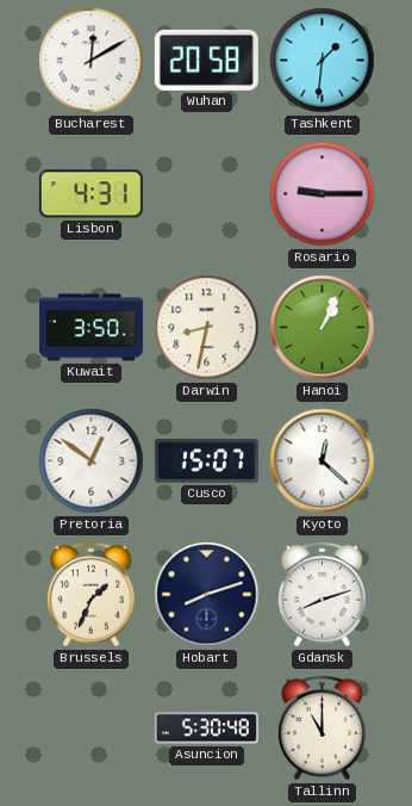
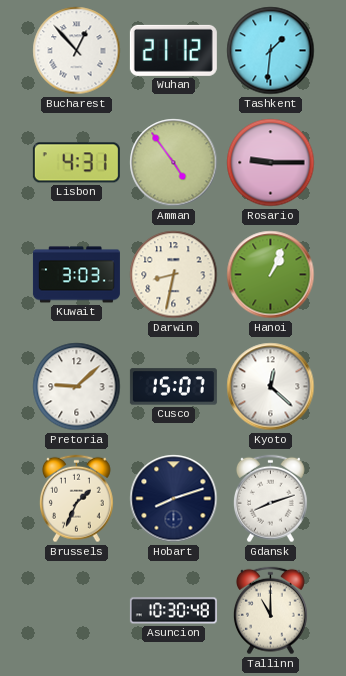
Bucharest: 12:10 -> 12:53 (77, 51)
Wuhan: 20:58 -> 21:12 (173, 50)
Amman: none -> 4:54 (174, 163)
Kuwait: 3:50 -> 3:03 (76, 275)
Pretoria: 12:51 -> 9:08 (77, 387)
Asuncion: 5:30 -> 10:30 (173, 611)
